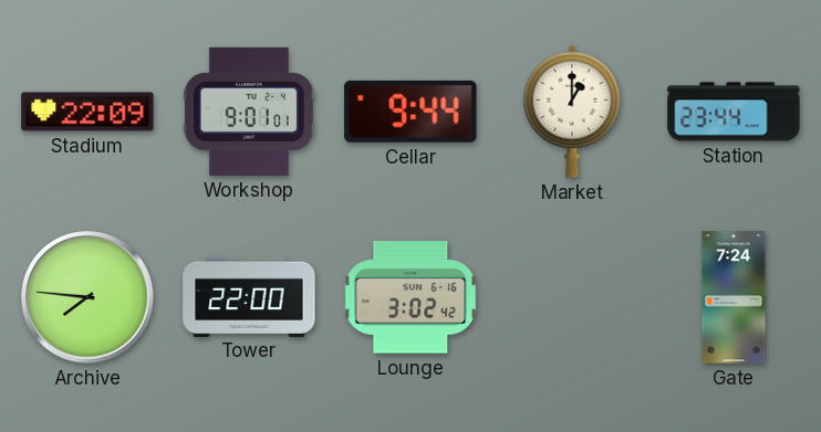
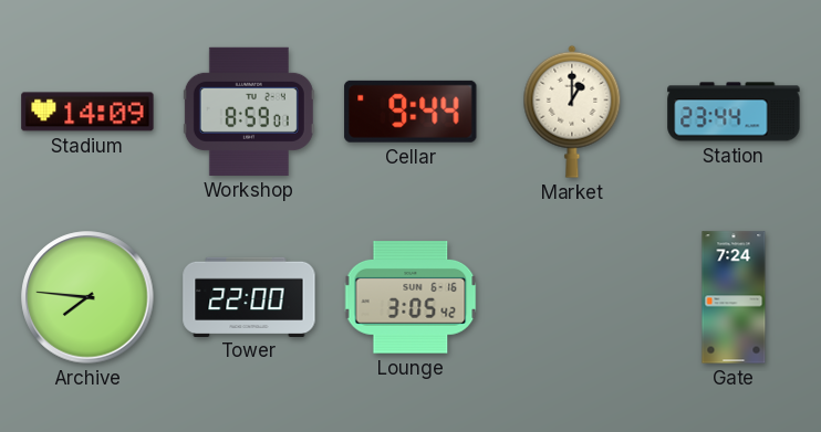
Stadium: 22:09 -> 14:09 (87, 112)
Workshop: 9:01 -> 8:59 (249, 112)
Lounge: 3:02 -> 3:05 (410, 298)
